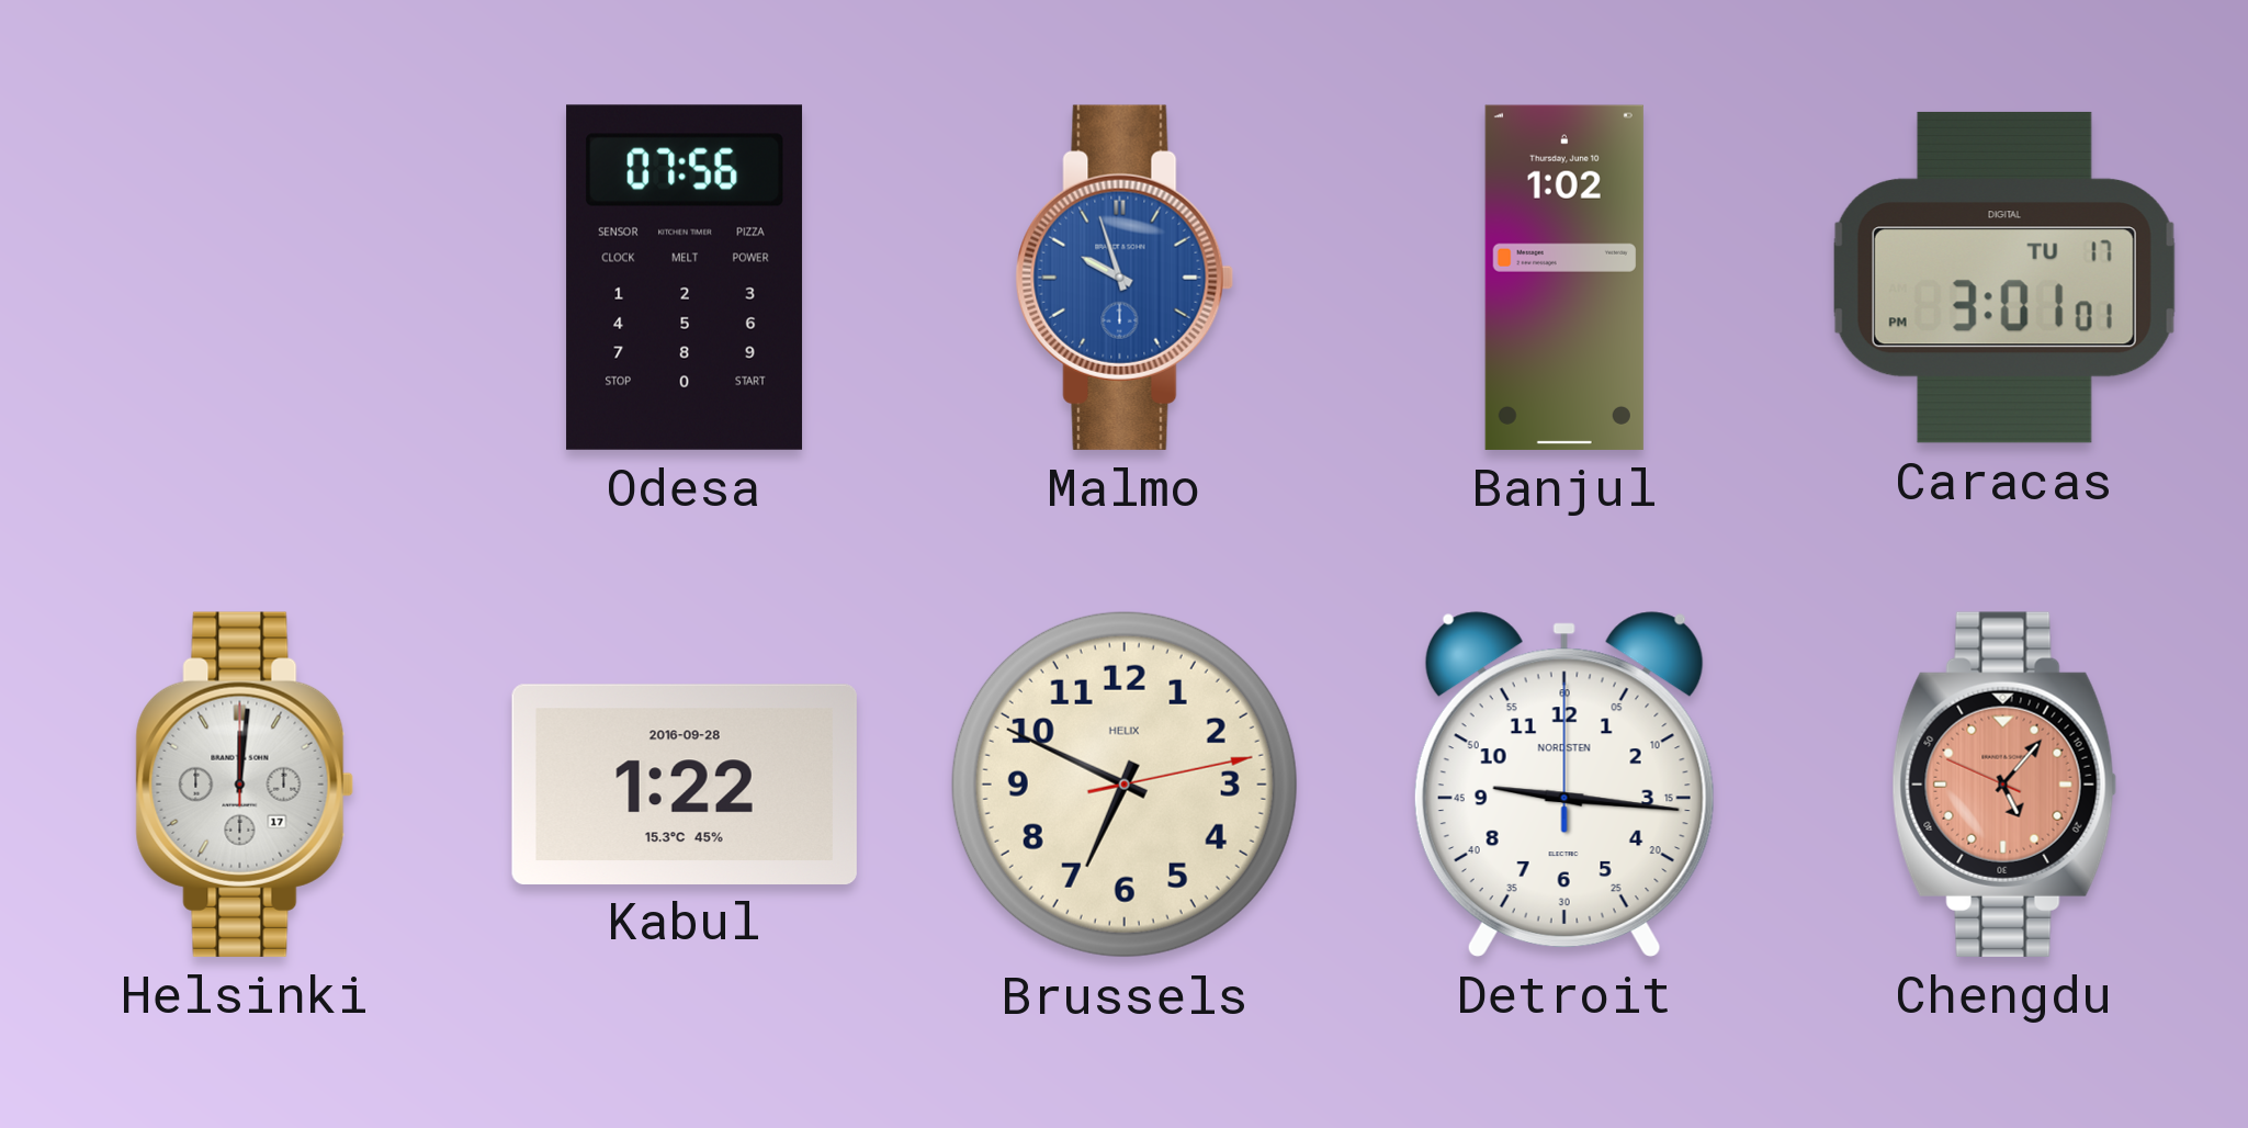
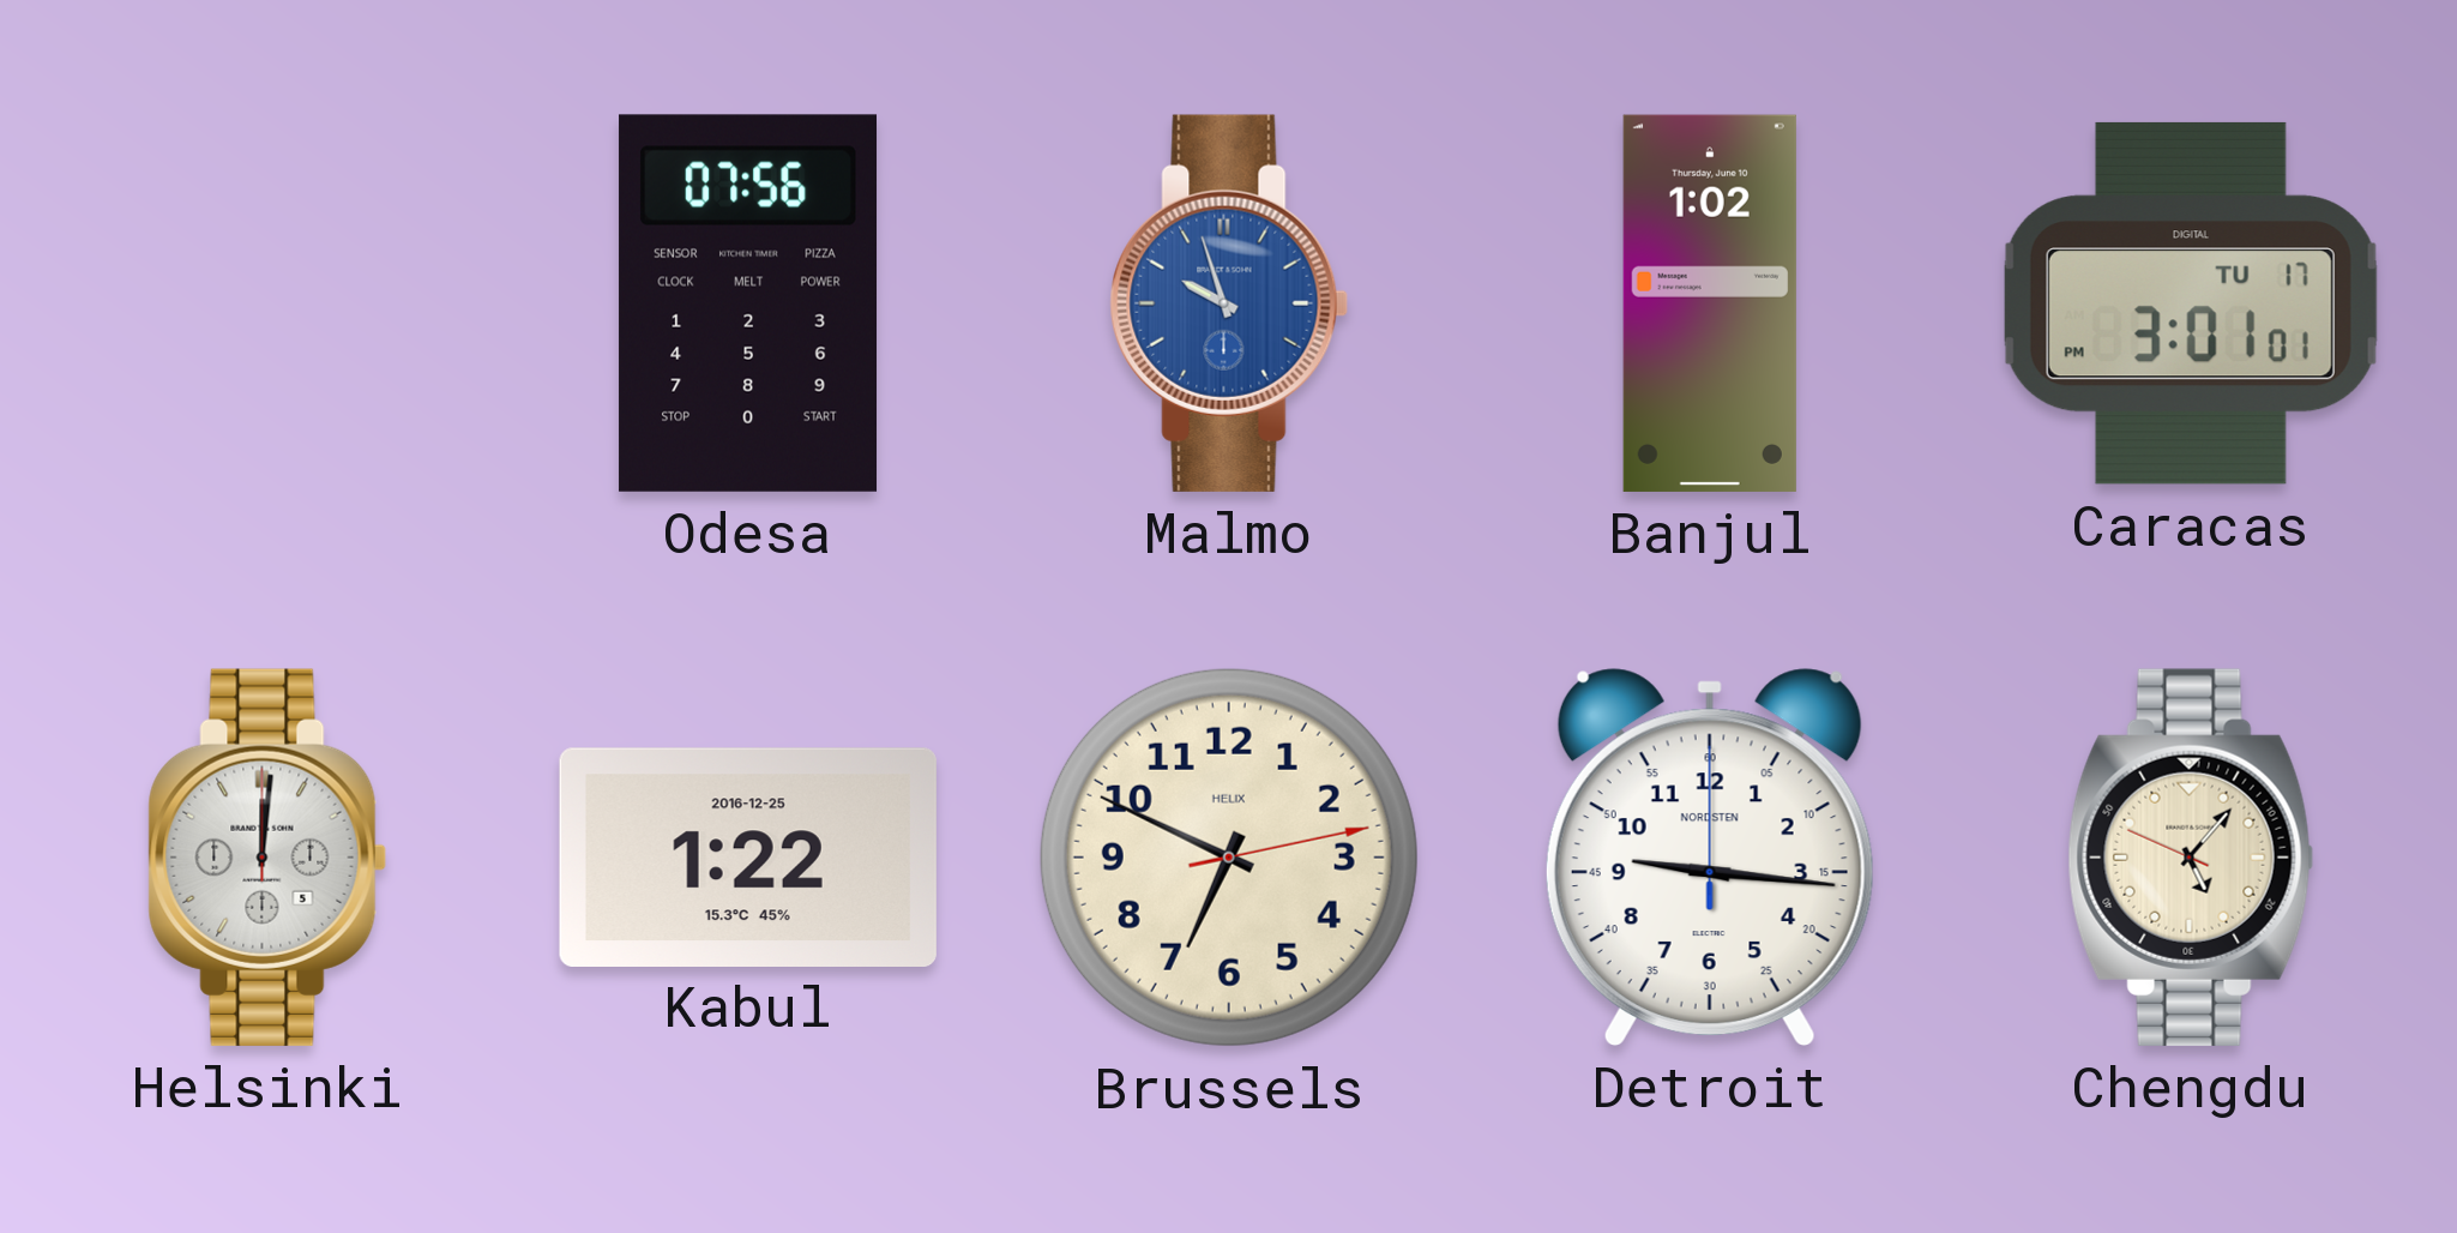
Helsinki date: 17 -> 5 (267, 858)
Kabul date: 2016-09-28 -> 2016-12-25 (748, 856)
Chengdu dial: salmon -> cream (2191, 858)
